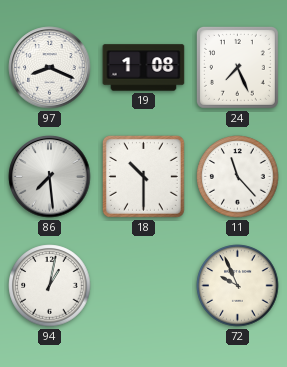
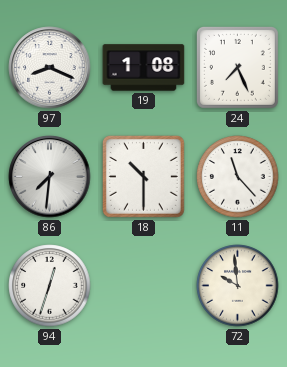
86: 7:29 -> 7:31 (50, 177)
94: 1:02 -> 12:33 (50, 286)
72: 9:56 -> 9:59 (238, 286)
